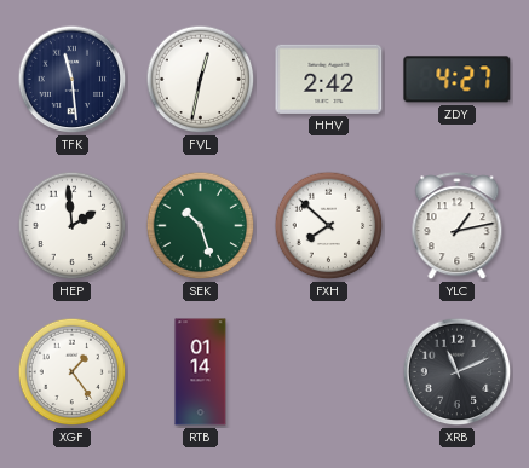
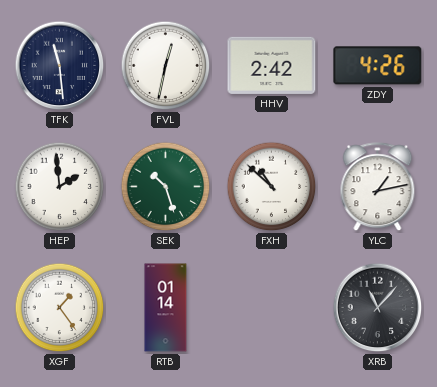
ZDY: 4:27 -> 4:26 (378, 66)
FXH: 7:52 -> 10:52 (272, 187)
XRB: 11:11 -> 11:07 (378, 308)
